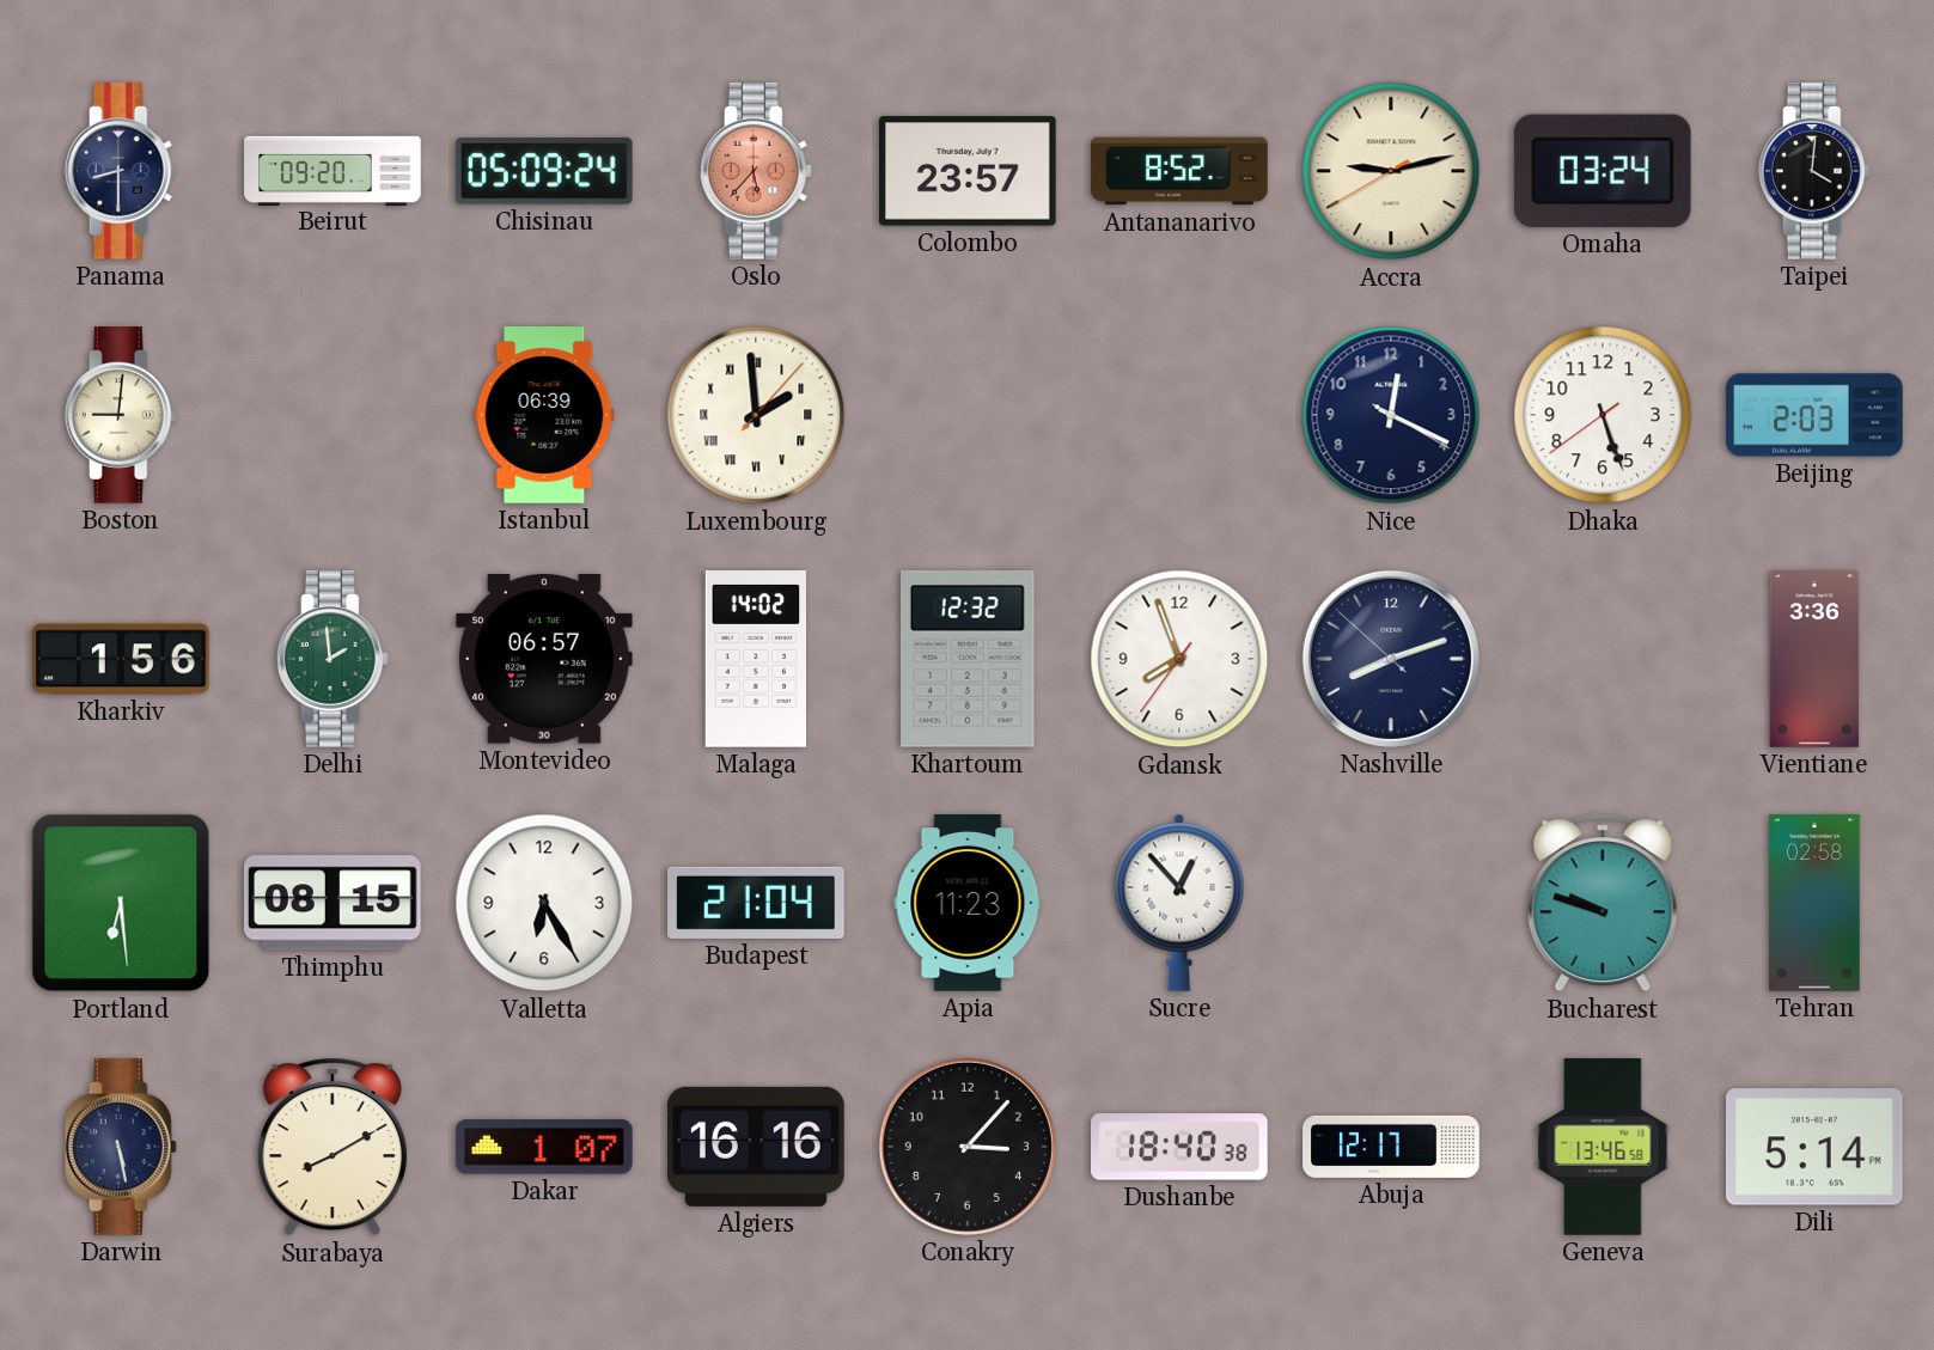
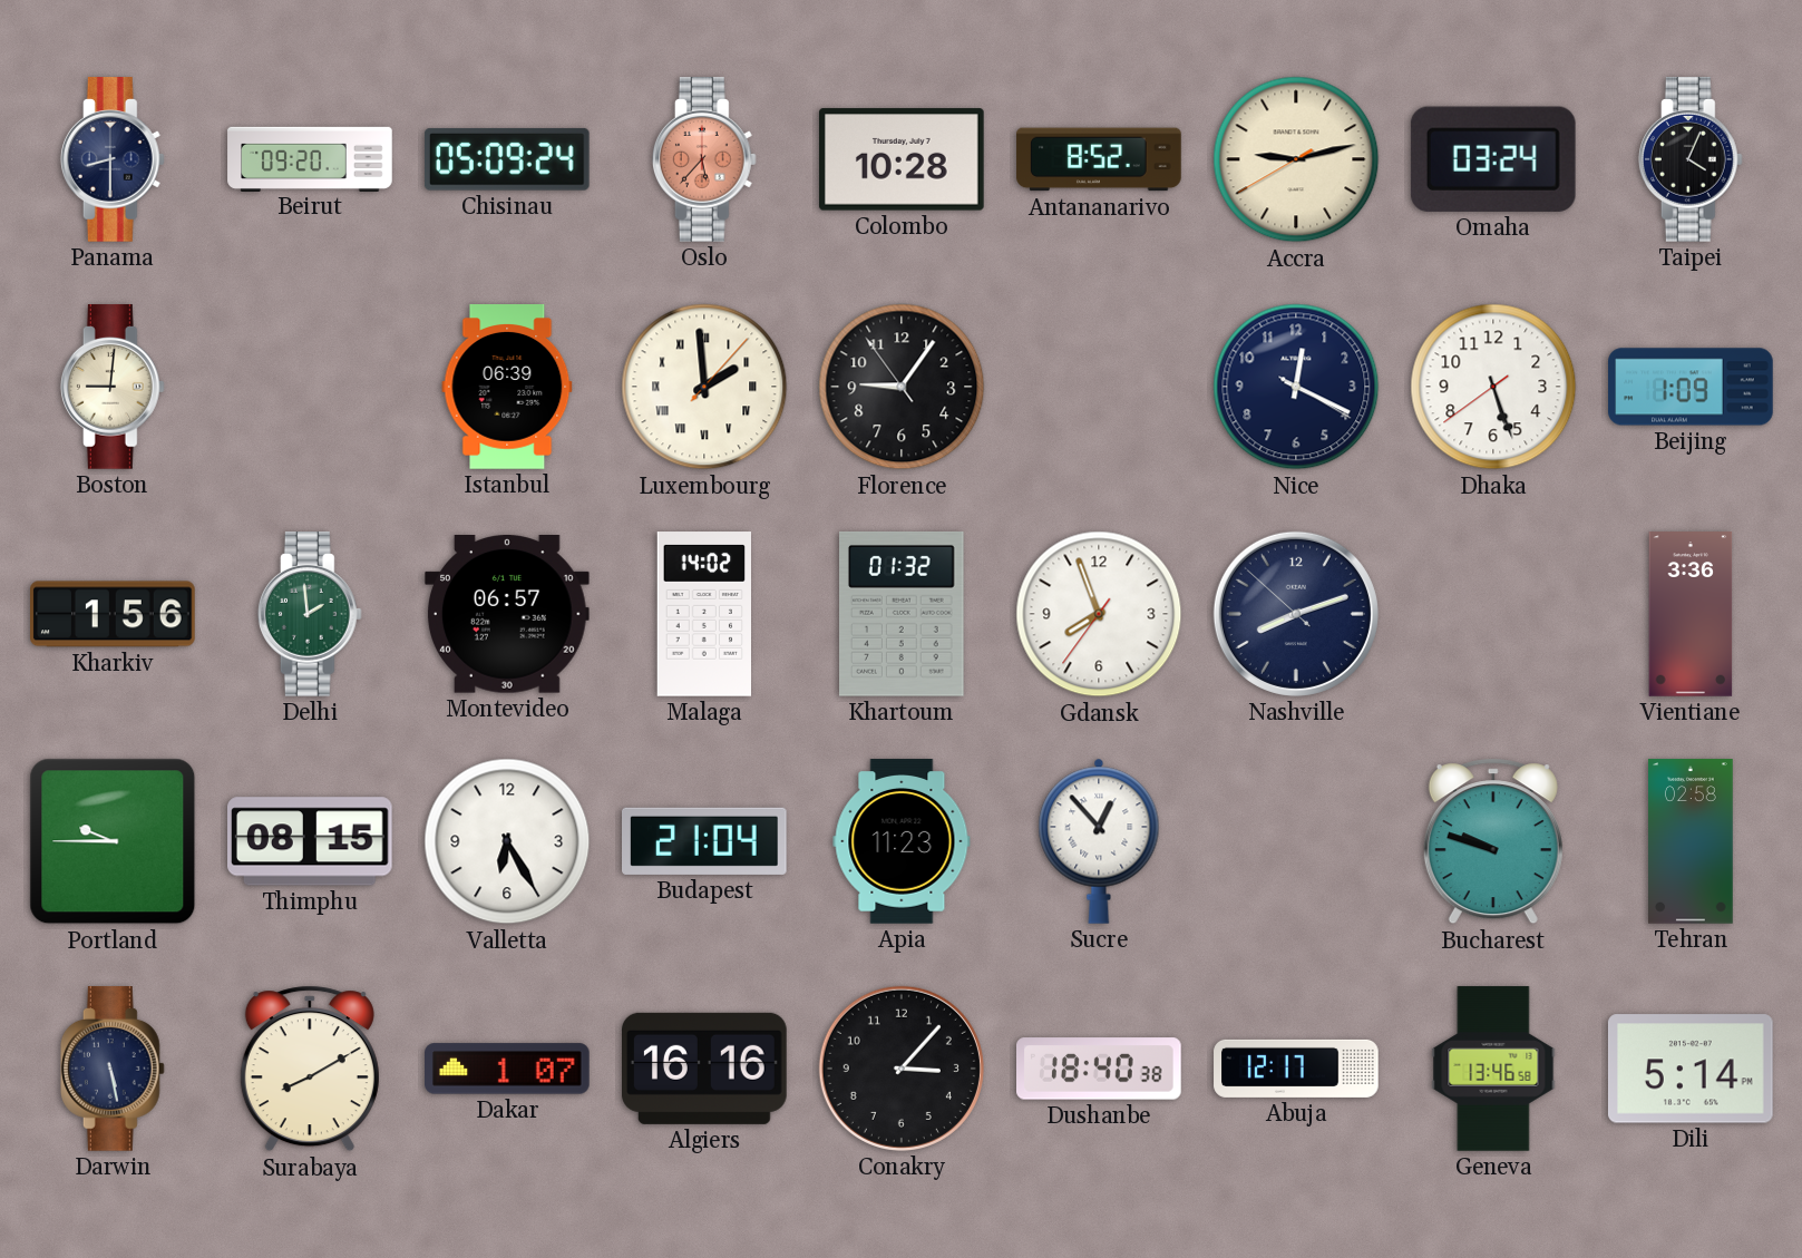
Colombo: 23:57 -> 10:28 (903, 159)
Taipei: 4:01 -> 4:04 (1691, 159)
Florence: none -> 9:05 (902, 387)
Beijing: 2:03 -> 1:09 (1691, 387)
Khartoum: 12:32 -> 01:32 (903, 614)
Portland: 6:29 -> 9:45 (113, 841)
